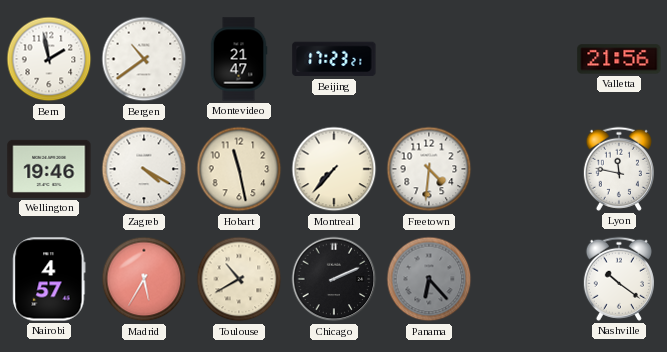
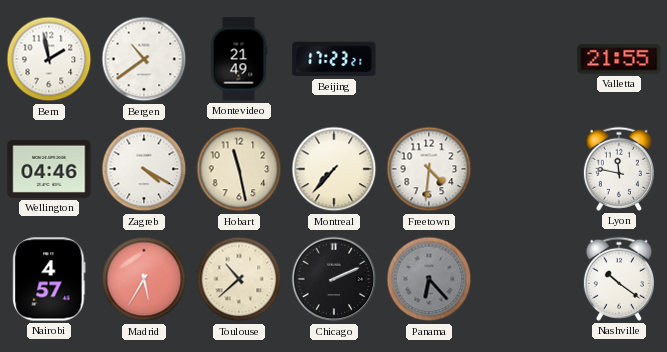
Montevideo: 21:47 -> 21:49 (239, 59)
Valletta: 21:56 -> 21:55 (619, 59)
Wellington: 19:46 -> 04:46 (49, 169)
Toulouse: 10:40 -> 10:38 (239, 279)
